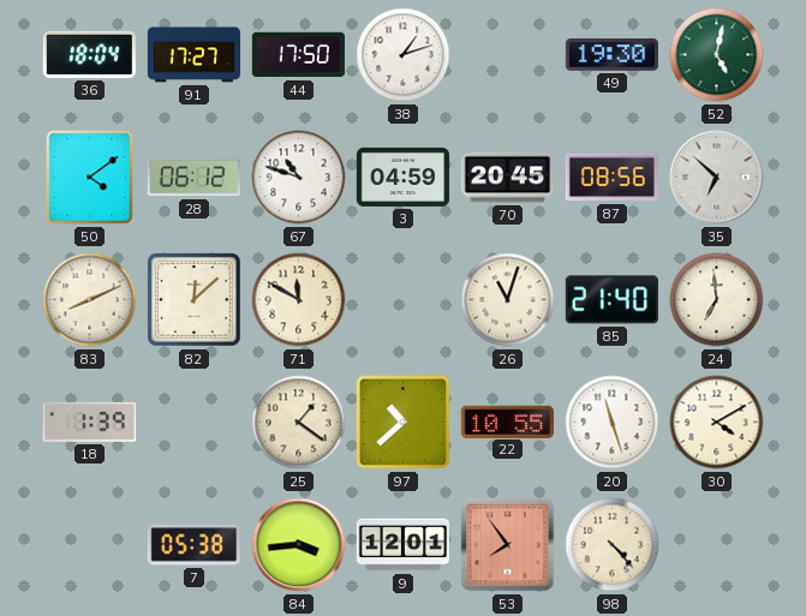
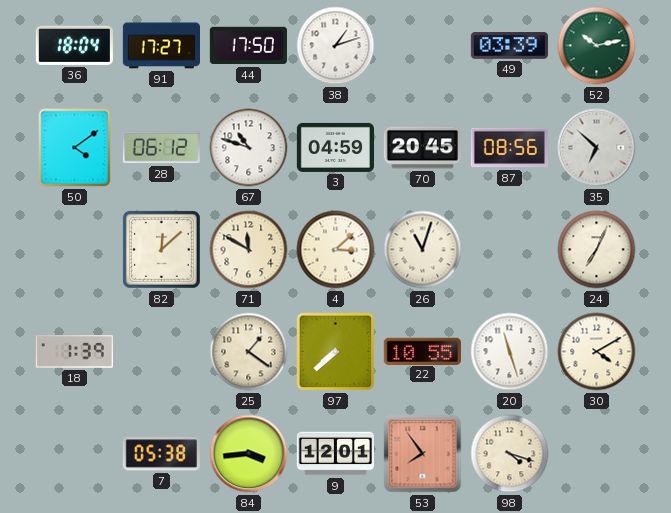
49: 19:30 -> 03:39 (509, 46)
52: 5:02 -> 10:13 (597, 46)
83: 8:11 -> none (90, 300)
4: none -> 3:08 (336, 250)
85: 21:40 -> none (611, 300)
24: 6:59 -> 7:04 (597, 250)
97: 10:38 -> 7:38 (336, 352)
98: 4:23 -> 4:18 (510, 454)
